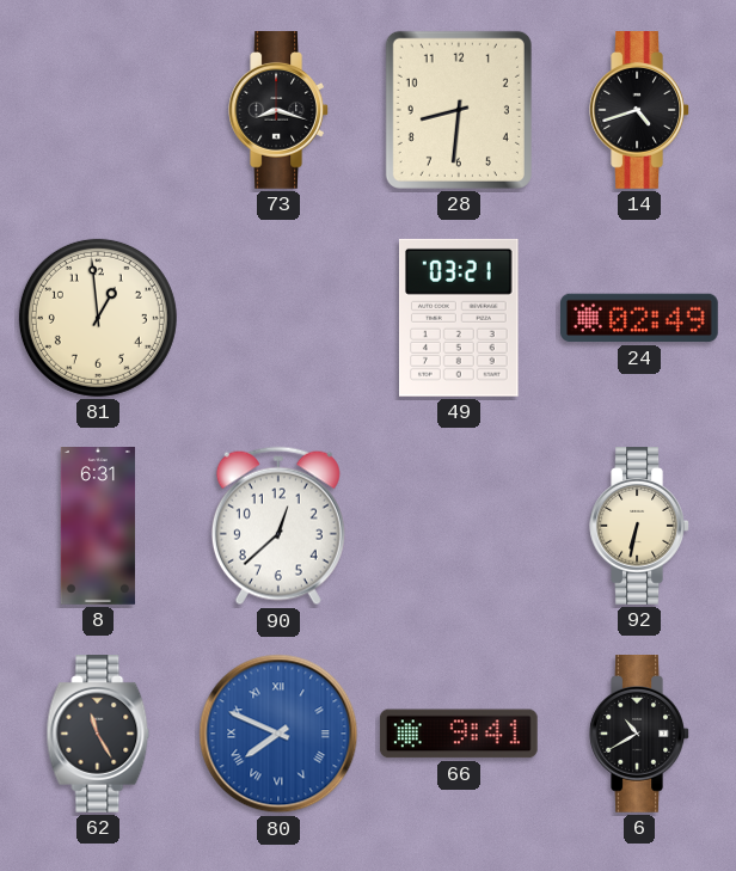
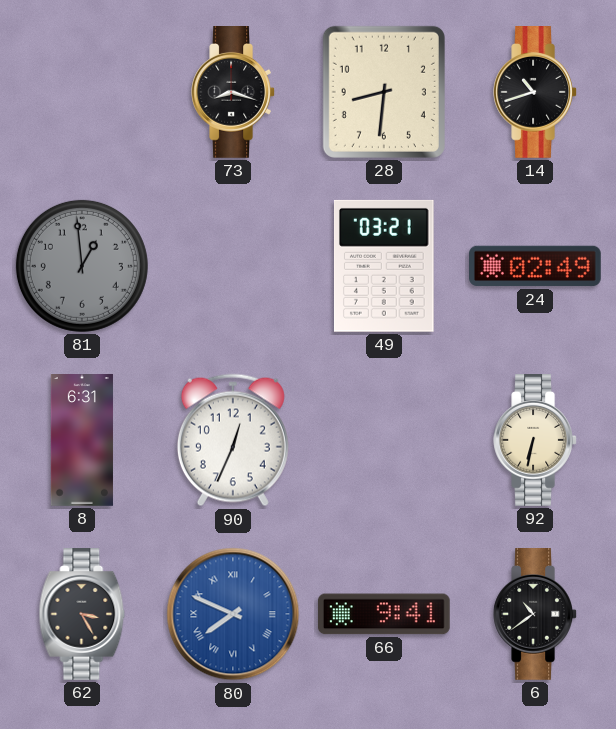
14: 4:42 -> 10:42 (535, 93)
81 dial: cream -> grey (82, 266)
90: 12:38 -> 12:34 (233, 440)
62: 11:25 -> 3:25 (82, 615)
6: 10:40 -> 10:39 (535, 615)
